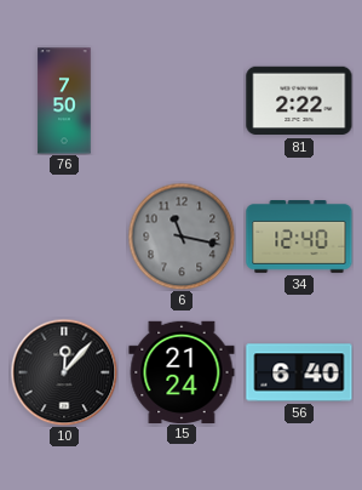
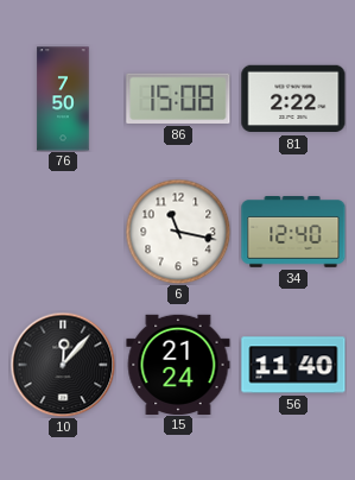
86: none -> 15:08 (178, 99)
6 dial: grey -> white (178, 232)
56: 6:40 -> 11:40 (293, 365)
